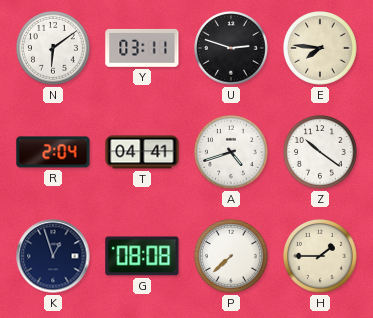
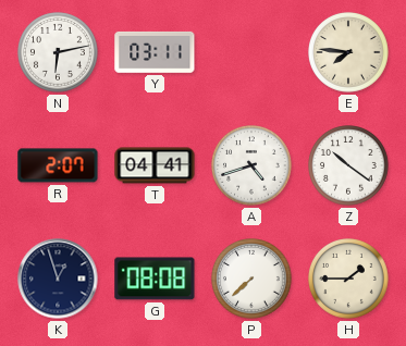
N: 6:09 -> 6:13 (59, 53)
U: 2:48 -> none (232, 49)
R: 2:04 -> 2:07 (58, 165)
